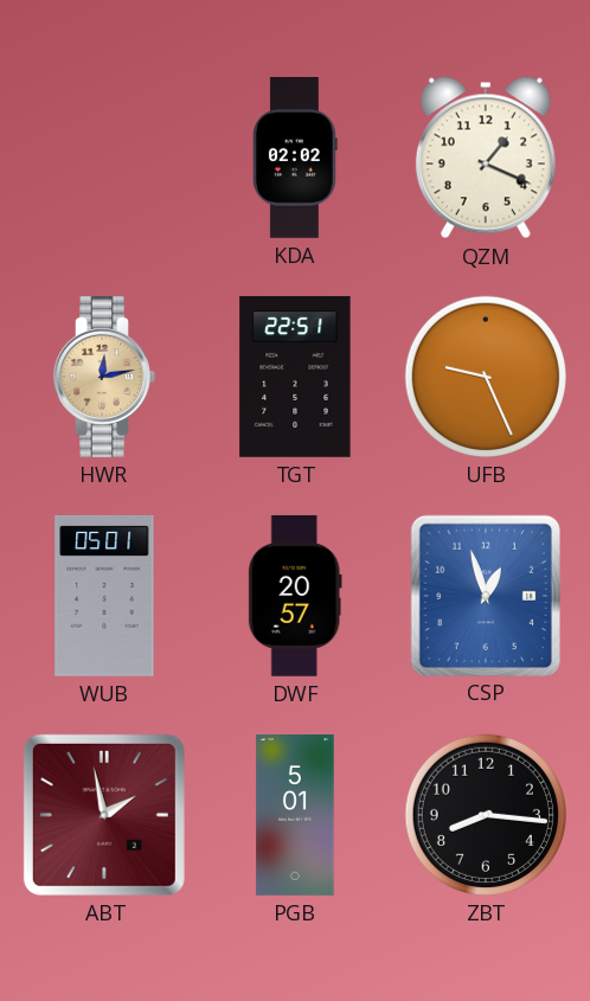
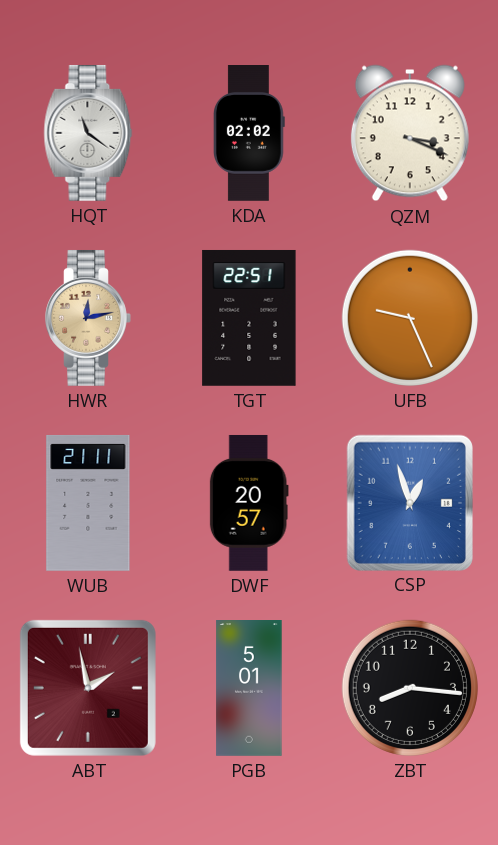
HQT: none -> 11:21 (88, 133)
QZM: 1:19 -> 3:19 (410, 133)
WUB: 05:01 -> 21:11 (88, 503)
